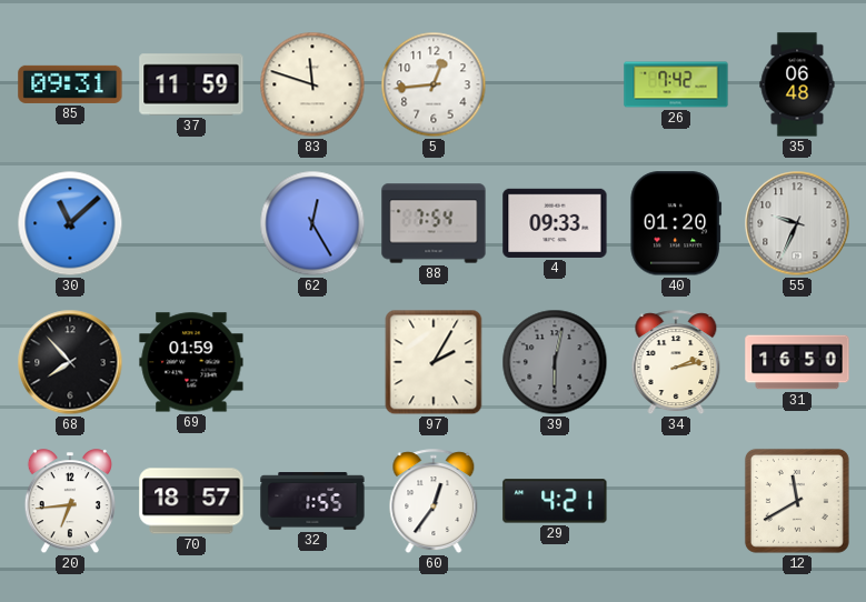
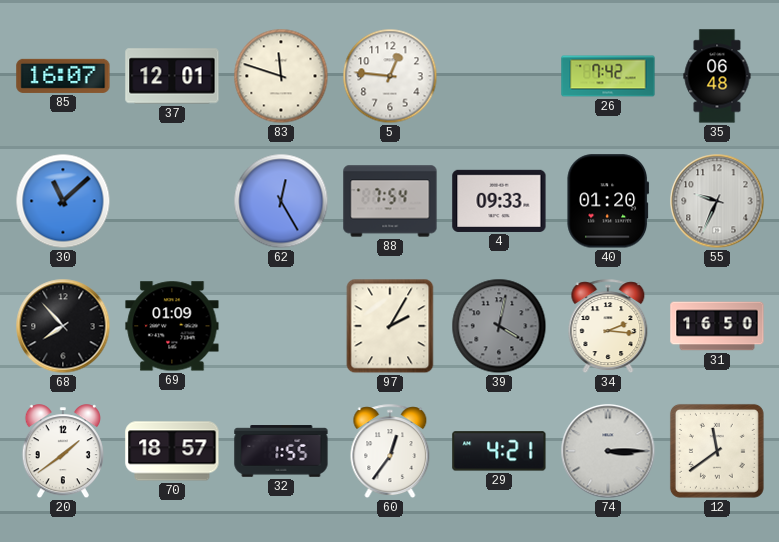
85: 09:31 -> 16:07 (63, 76)
37: 11:59 -> 12:01 (172, 76)
5: 12:44 -> 12:46 (390, 76)
69: 01:59 -> 01:09 (172, 326)
39: 6:02 -> 4:02 (499, 326)
34: 2:13 -> 2:16 (608, 327)
20: 6:44 -> 1:39 (63, 452)
74: none -> 3:15 (608, 451)
12: 11:40 -> 11:39 (717, 451)
